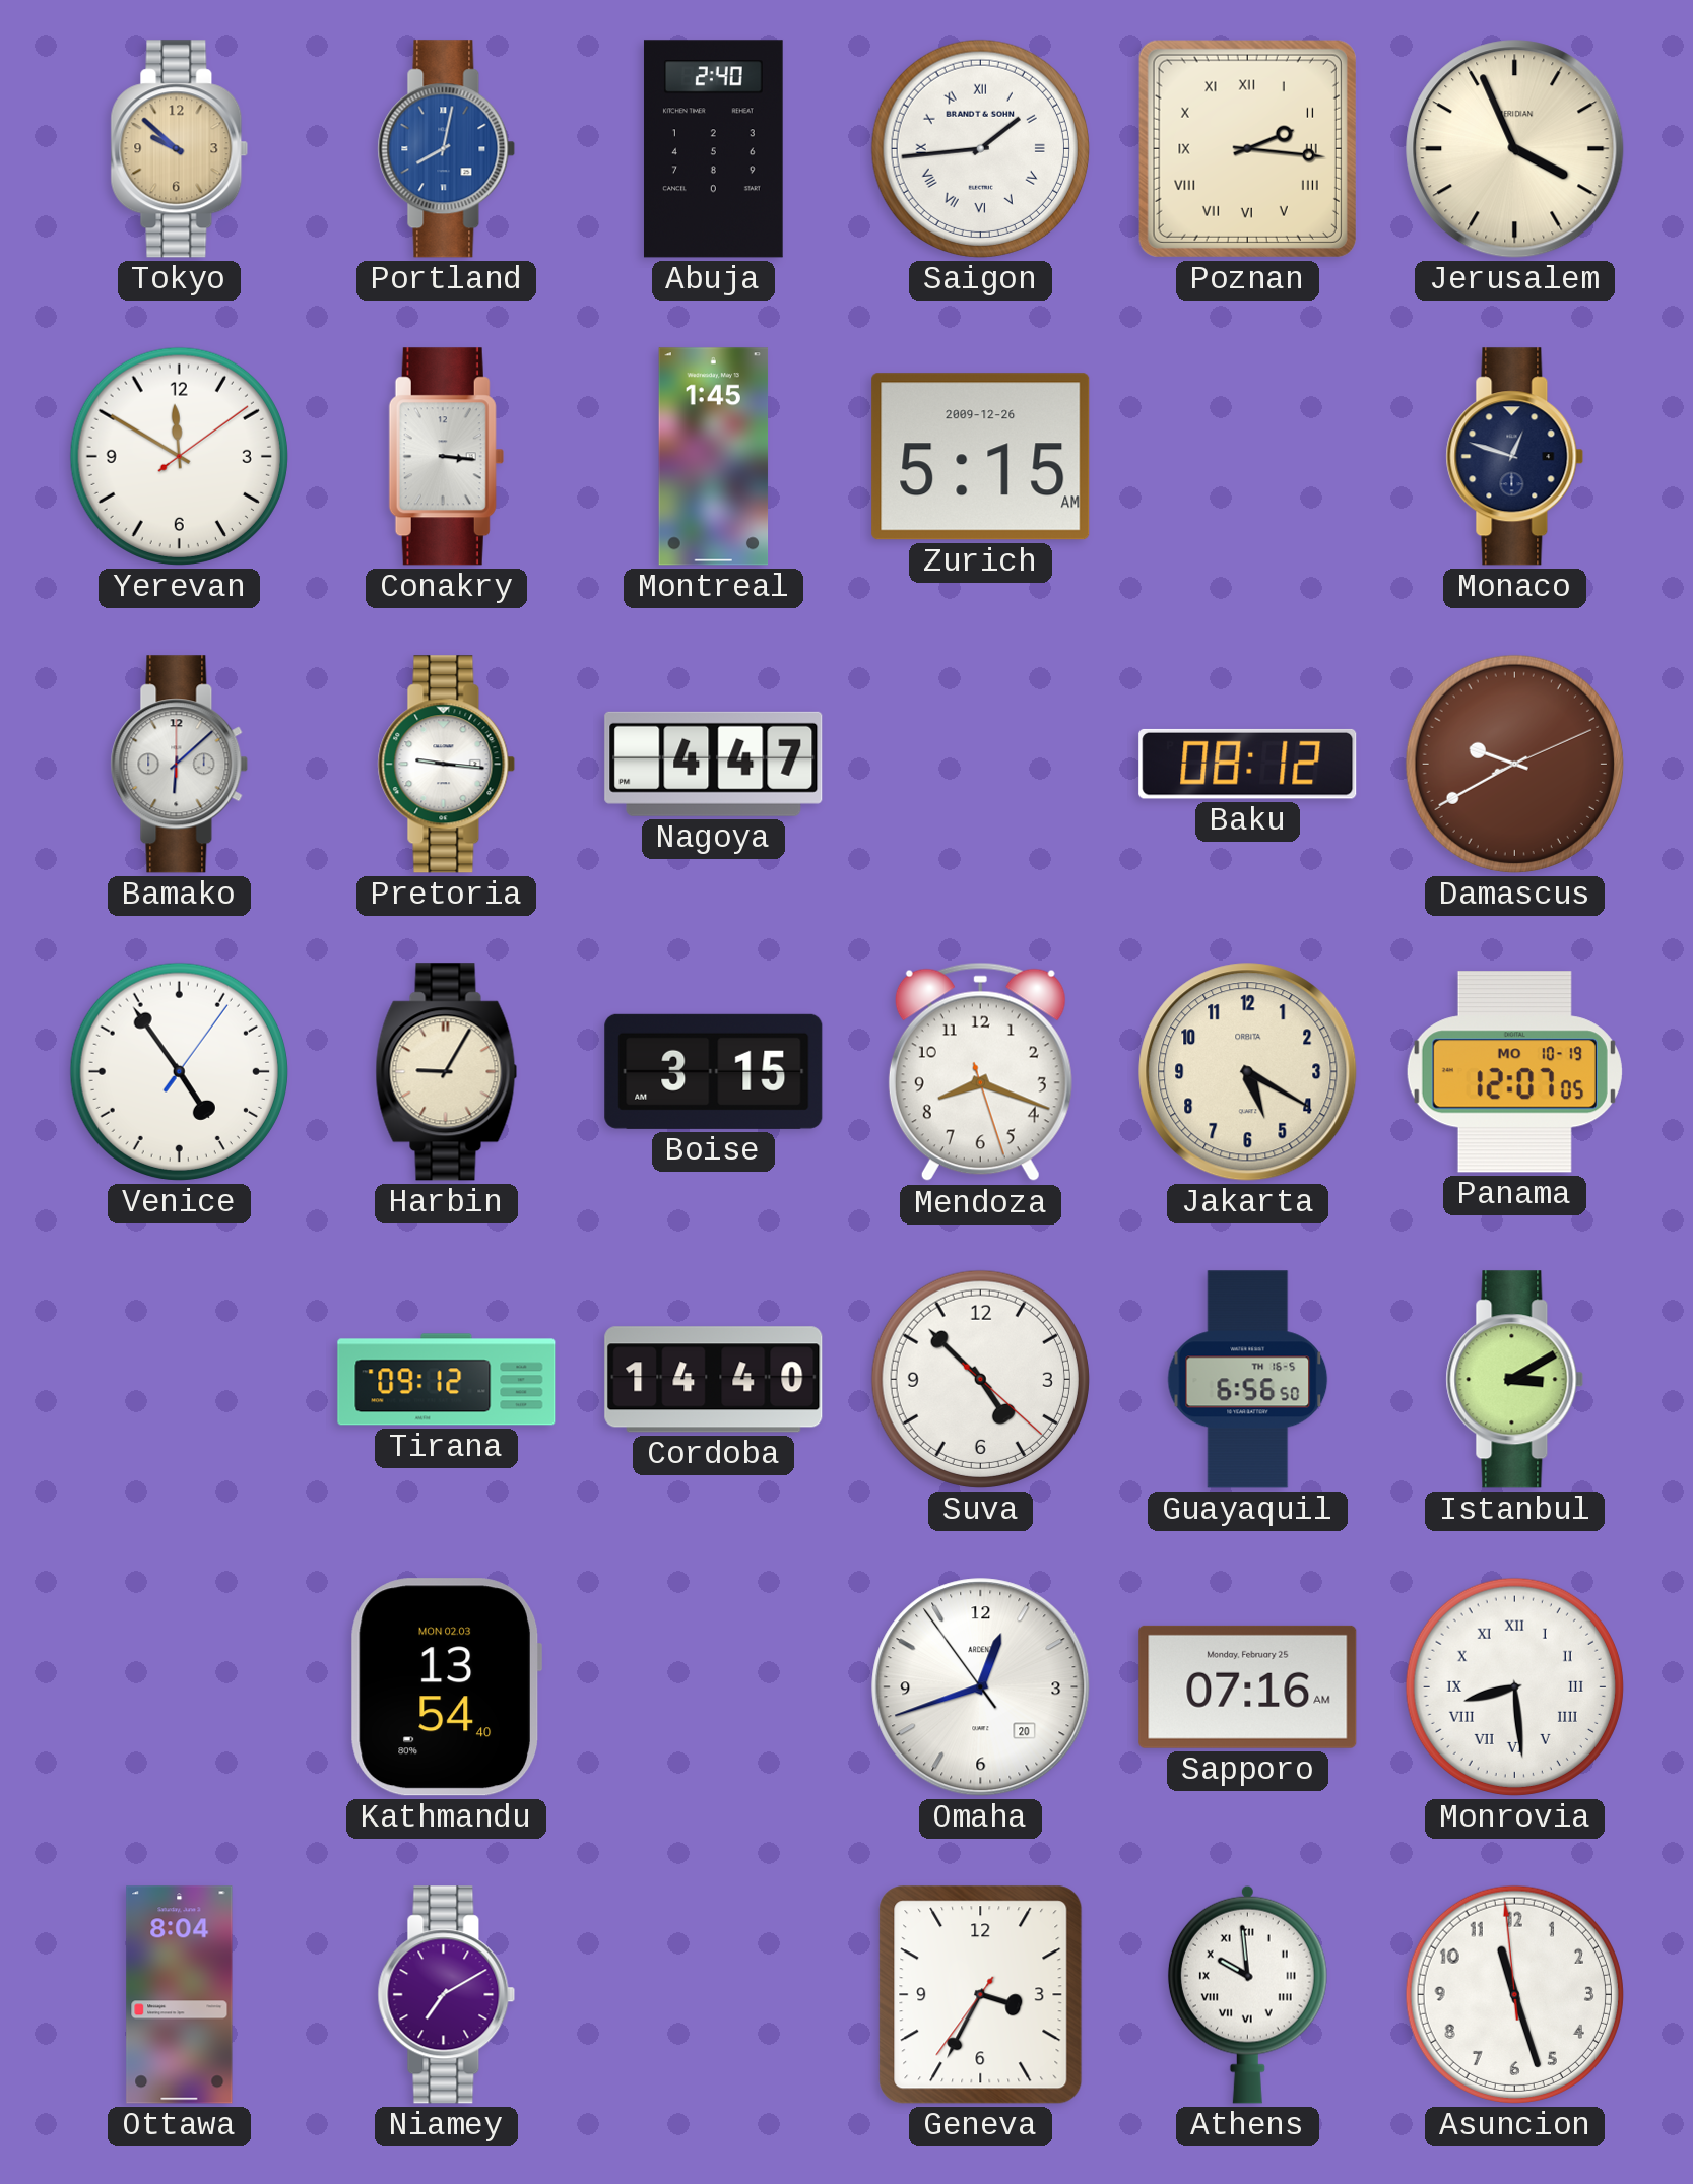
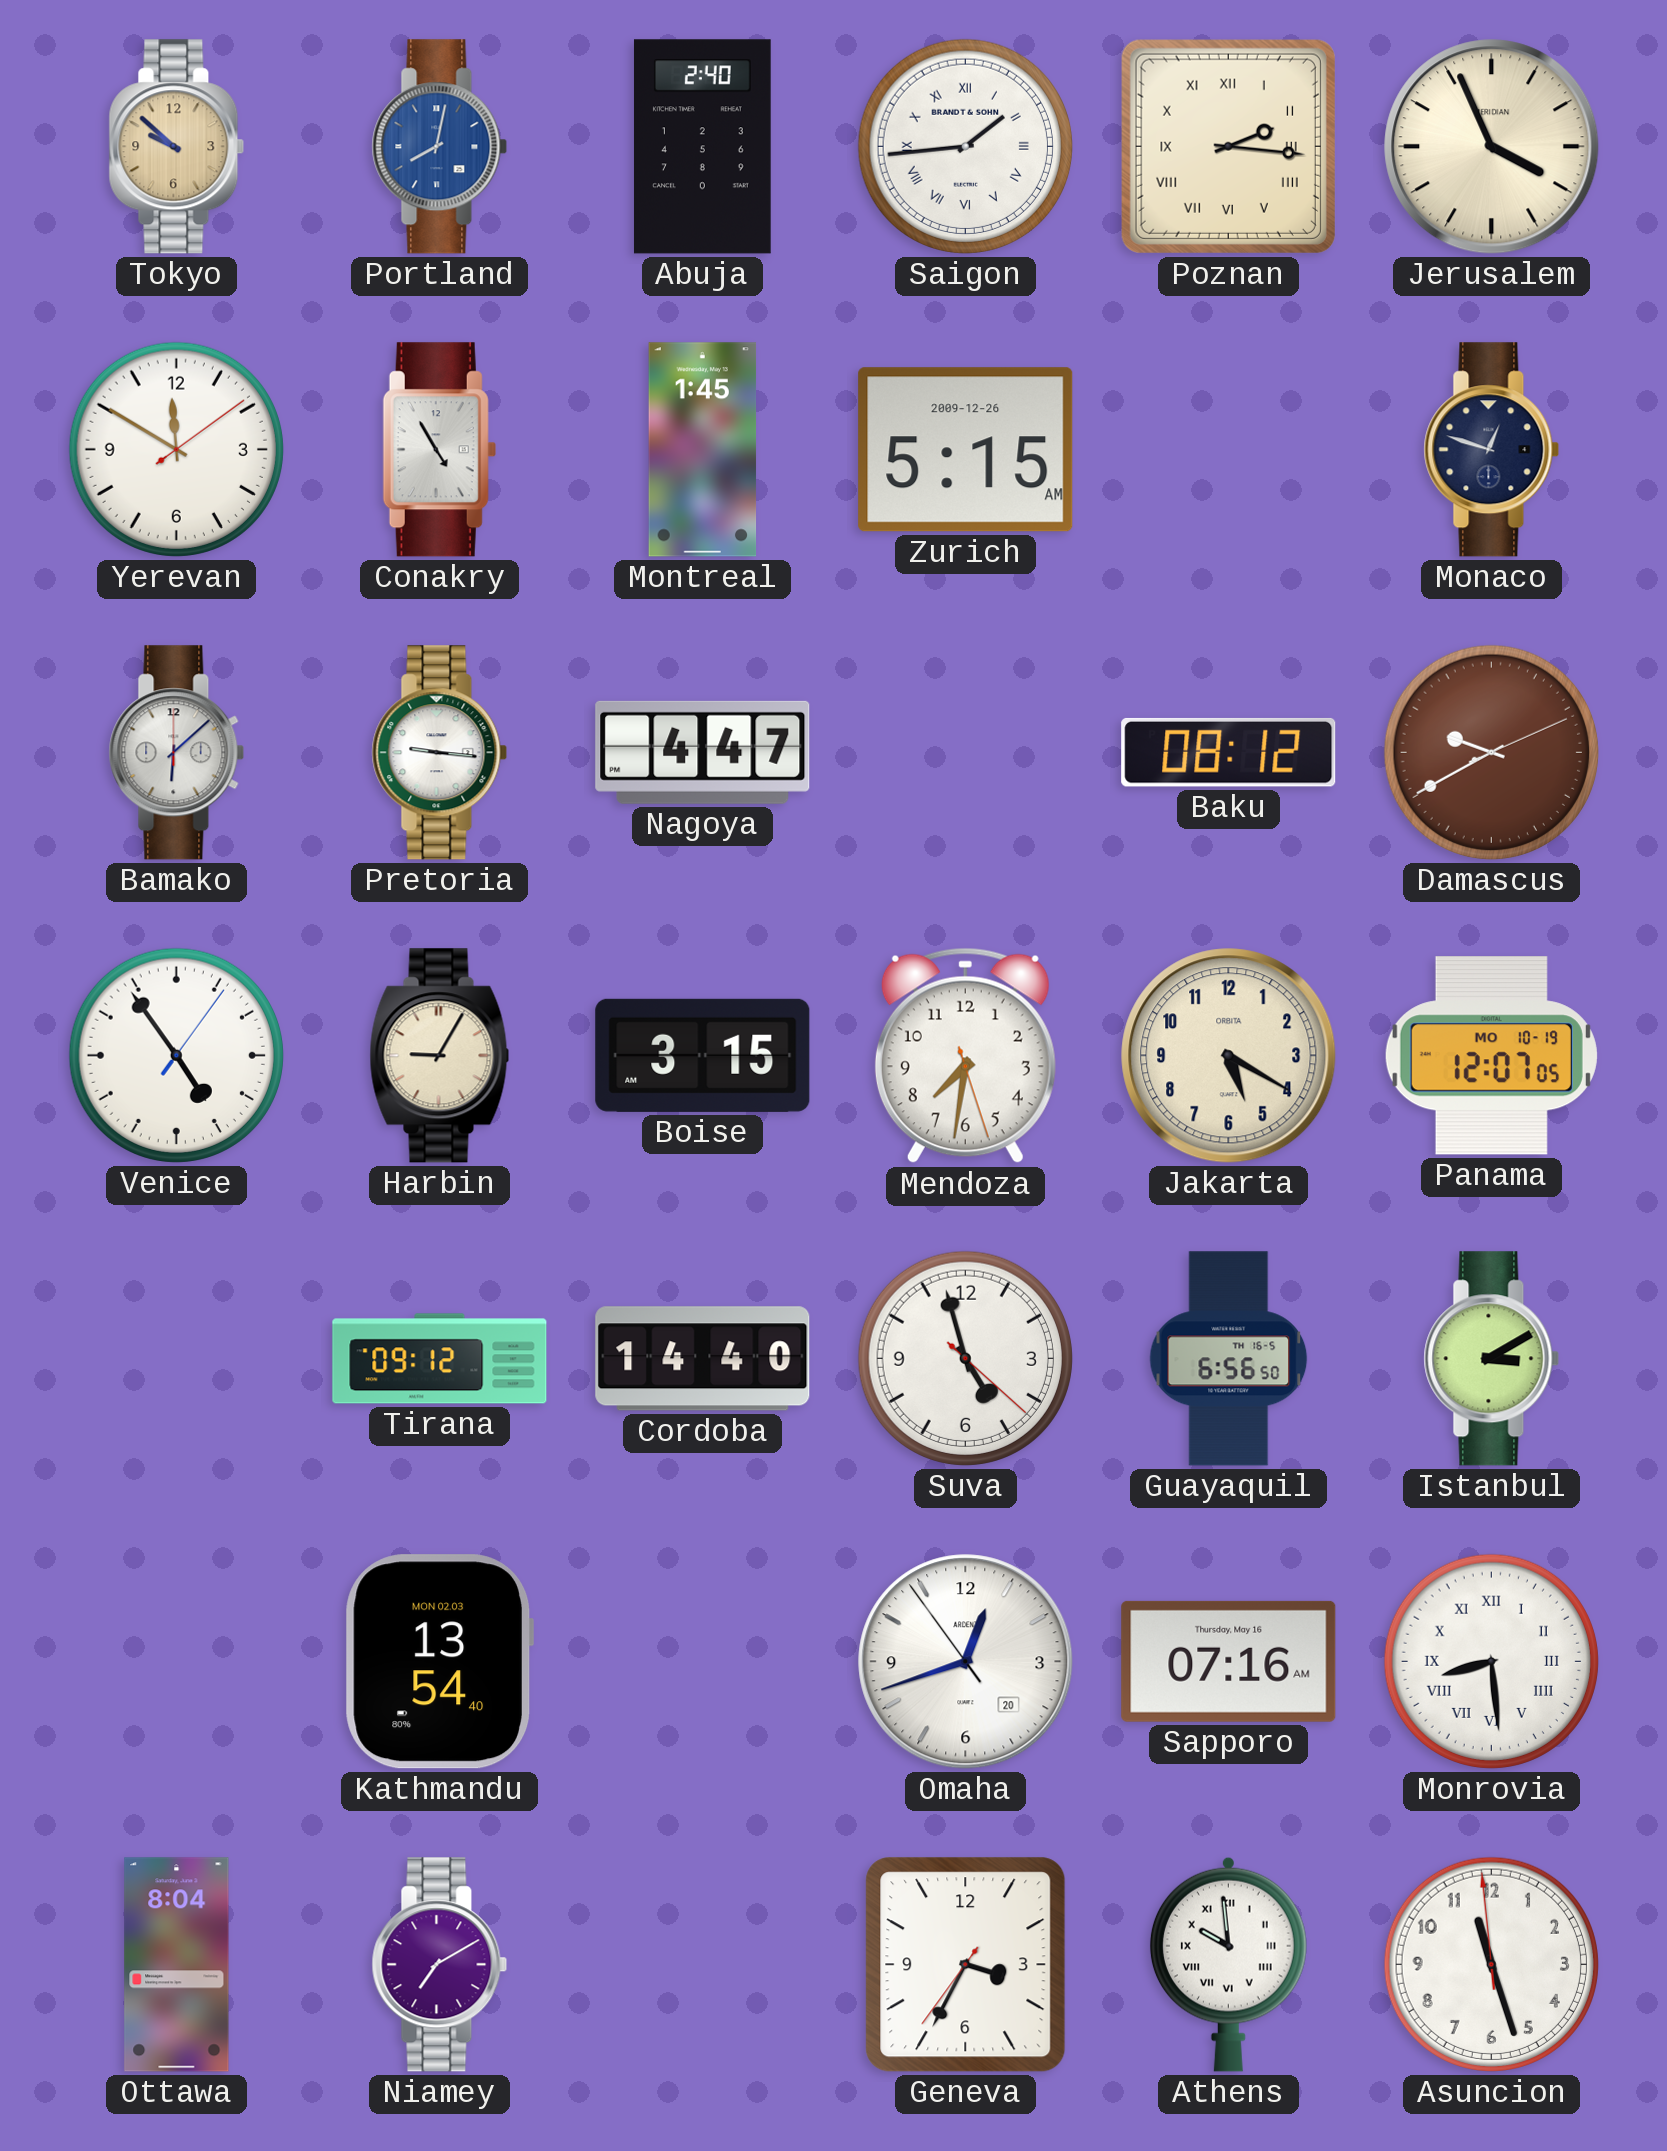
Conakry: 3:16 -> 4:55 (439, 450)
Mendoza: 8:18 -> 7:31 (965, 1056)
Suva: 4:52 -> 4:57 (965, 1358)
Sapporo date: Monday, February 25 -> Thursday, May 16 (1229, 1661)
